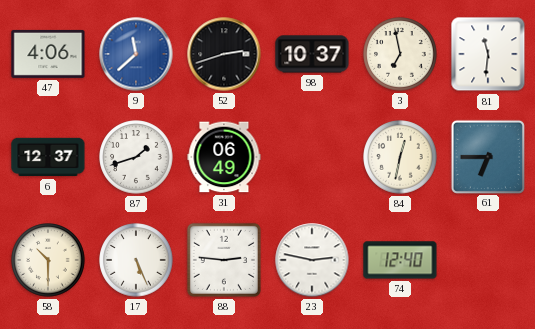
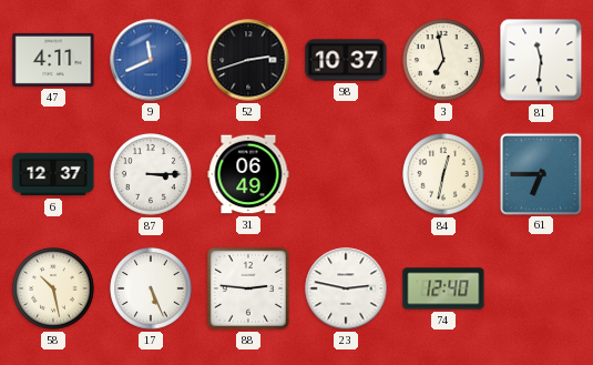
47: 4:06 -> 4:11 (53, 60)
9: 11:38 -> 11:41 (151, 60)
87: 1:42 -> 3:15 (151, 174)
58: 10:30 -> 10:28 (53, 288)
